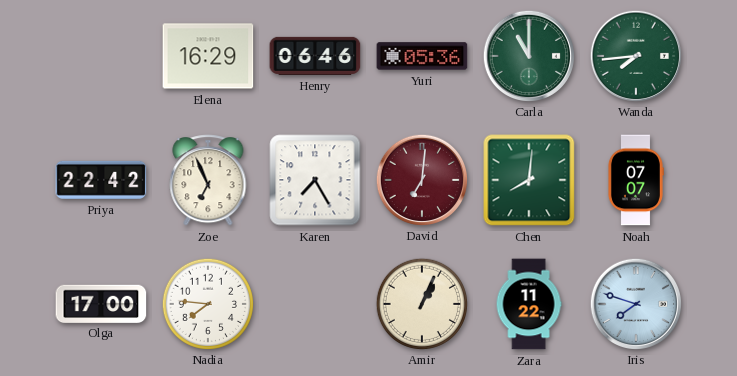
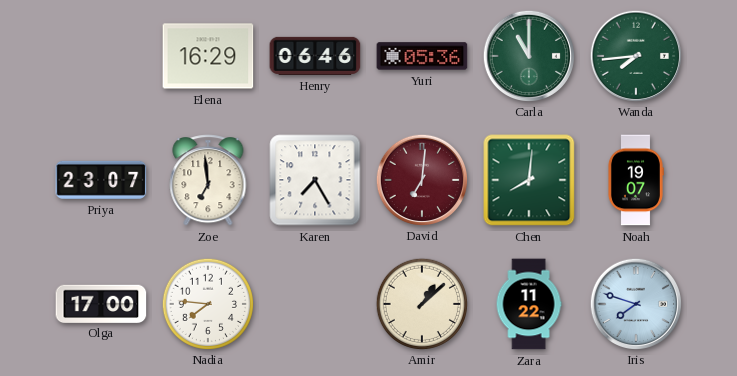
Priya: 22:42 -> 23:07 (101, 180)
Zoe: 6:56 -> 6:59 (208, 181)
Noah: 07:07 -> 19:07 (635, 180)
Amir: 1:04 -> 1:08 (421, 303)
